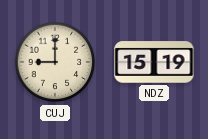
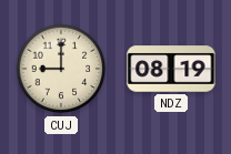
NDZ: 15:19 -> 08:19 (171, 69)
